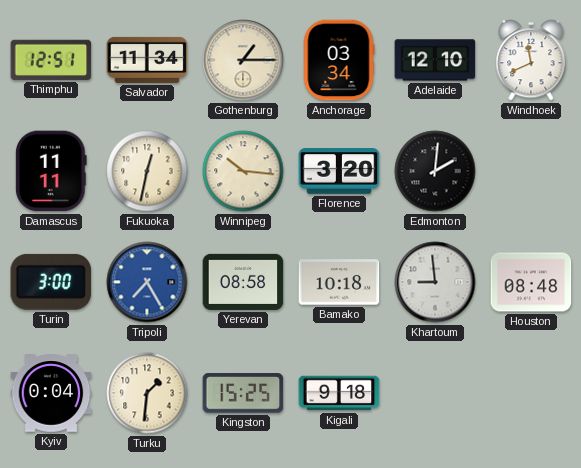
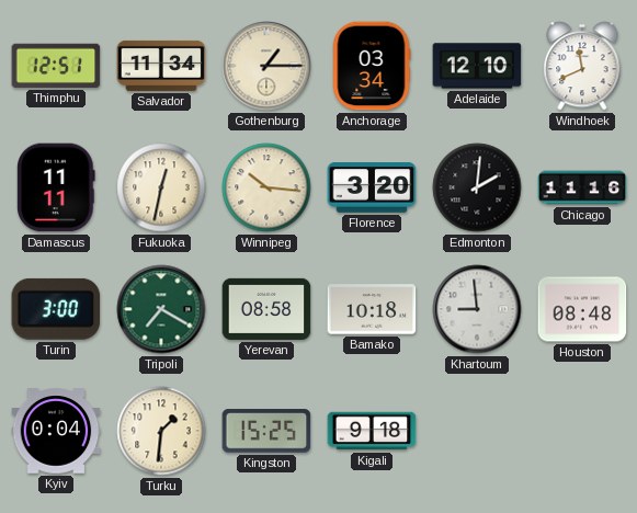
Chicago: none -> 11:16 (582, 187)
Tripoli: 7:25 -> 7:20 (161, 309)
Tripoli dial: blue -> green (161, 309)
